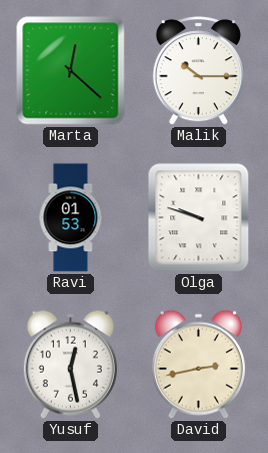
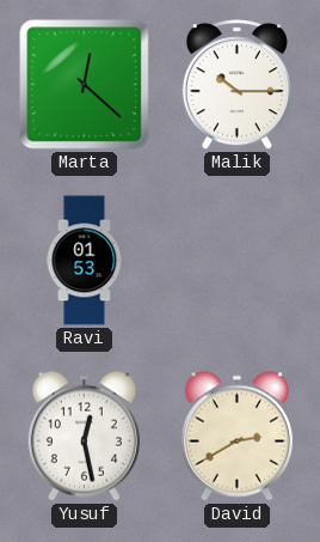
Olga: 9:48 -> none (199, 218)
David: 2:43 -> 2:40 (236, 436)
